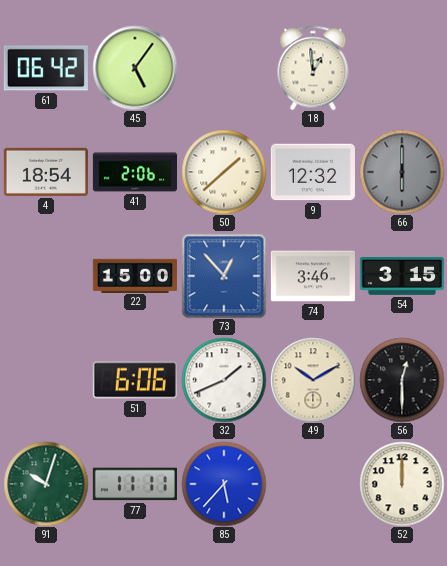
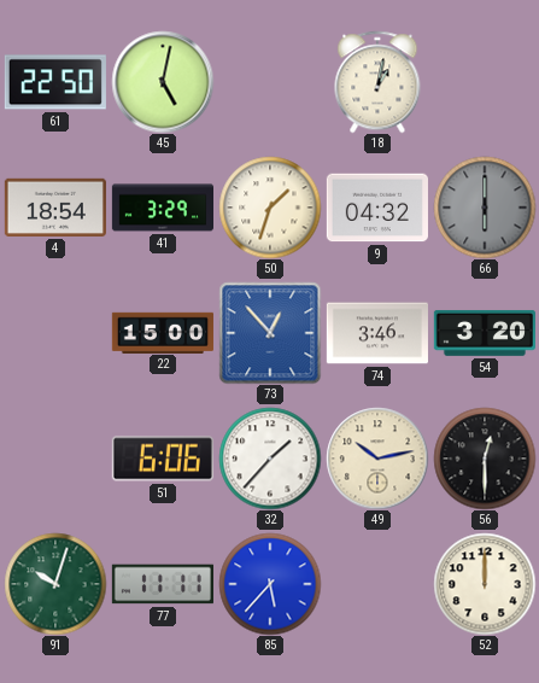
61: 06:42 -> 22:50 (55, 82)
45: 5:06 -> 5:02 (163, 82)
18: 12:59 -> 1:02 (377, 82)
41: 2:06 -> 3:29 (162, 208)
50: 1:38 -> 1:33 (270, 208)
9: 12:32 -> 04:32 (377, 208)
54: 3:15 -> 3:20 (485, 333)
32: 1:41 -> 1:37 (270, 459)
49: 10:10 -> 10:13 (377, 459)
